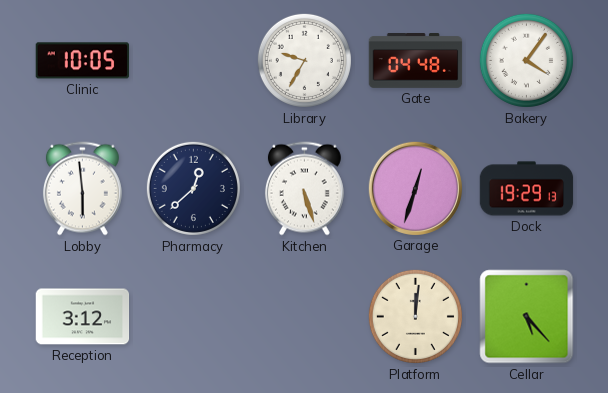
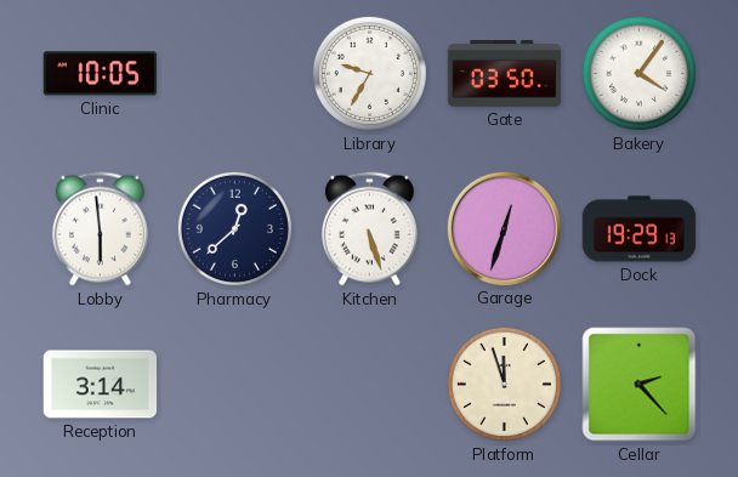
Gate: 04:48 -> 03:50 (505, 74)
Reception: 3:12 -> 3:14 (101, 385)
Platform: 12:01 -> 11:57 (504, 384)
Cellar: 5:23 -> 2:23 (640, 385)
